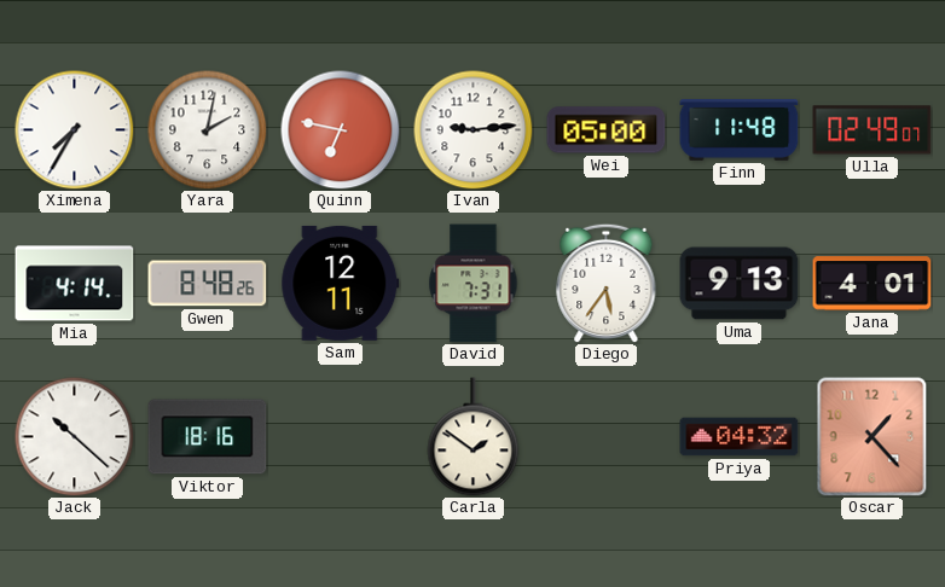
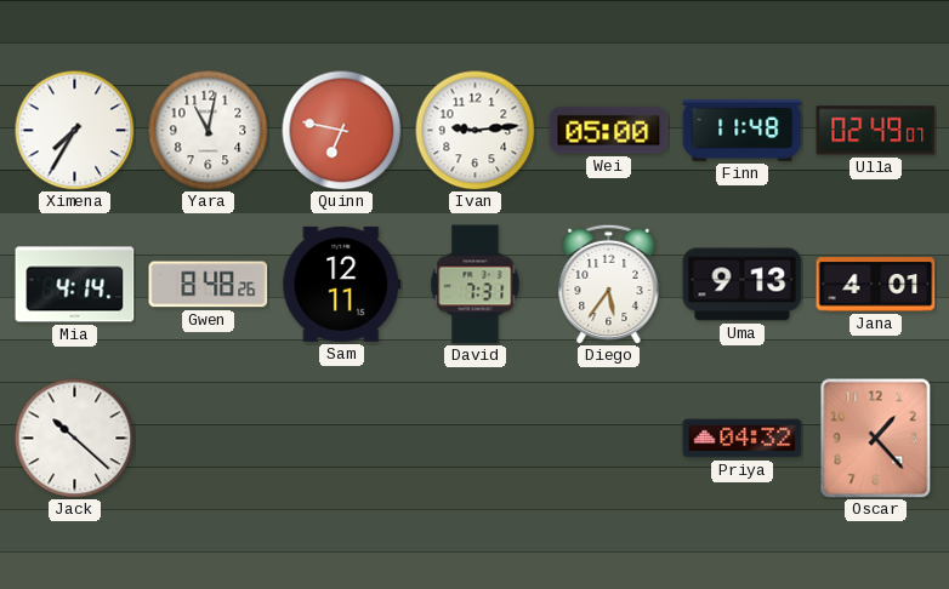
Yara: 2:02 -> 11:02 (209, 131)
Viktor: 18:16 -> none (208, 437)
Carla: 1:51 -> none (474, 437)
